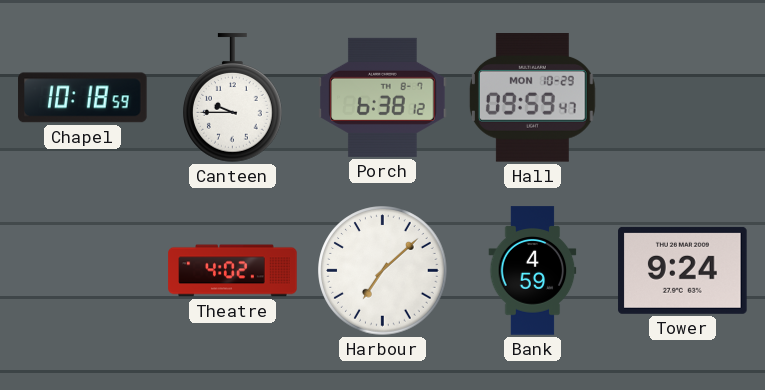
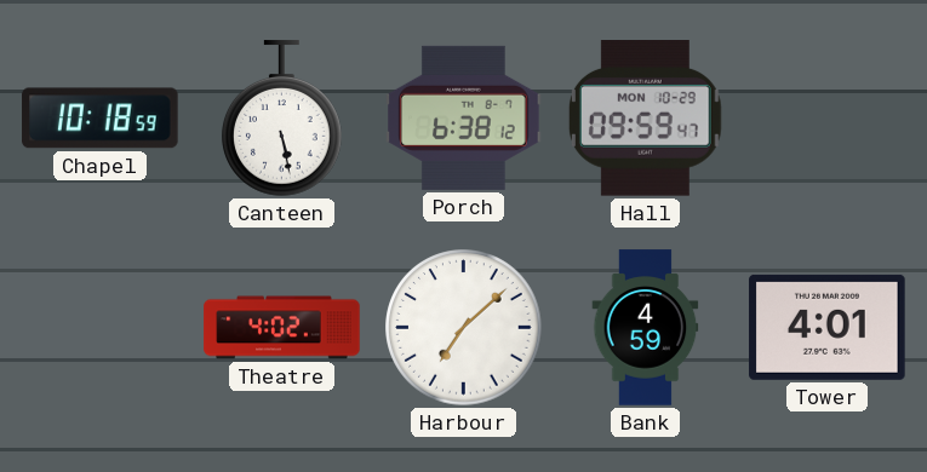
Canteen: 9:45 -> 5:28 (282, 119)
Tower: 9:24 -> 4:01 (828, 327)
